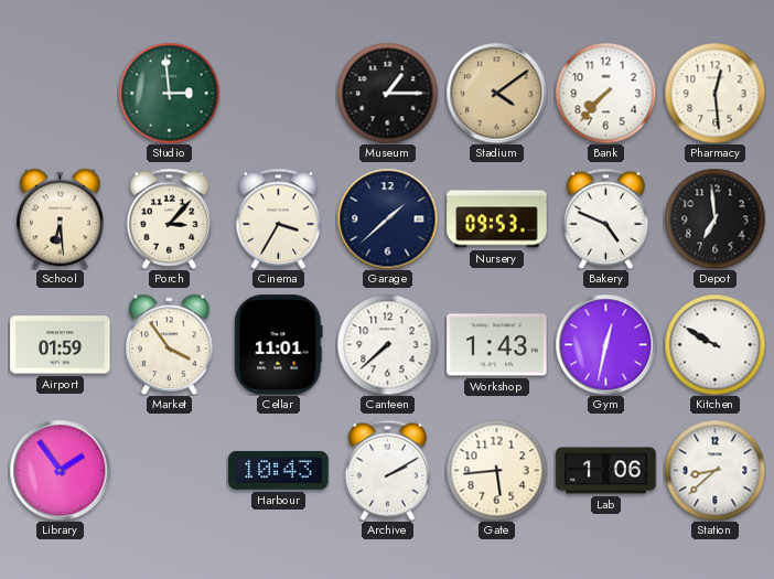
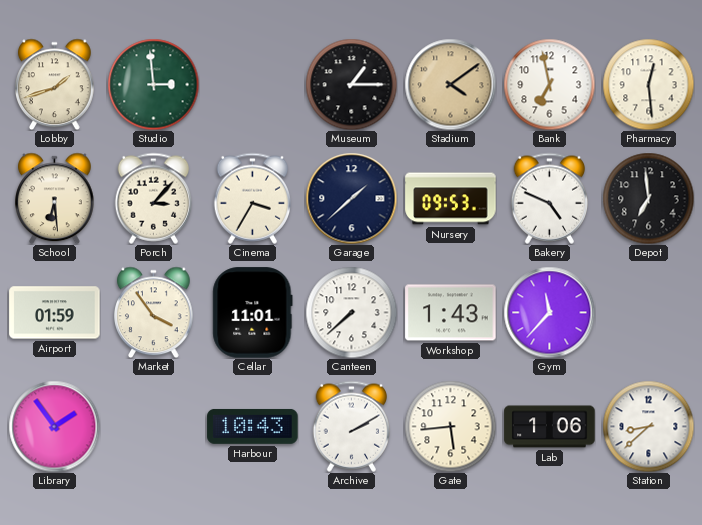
Lobby: none -> 1:42 (55, 84)
Bank: 7:37 -> 6:58 (549, 84)
Gym: 12:32 -> 11:37 (549, 312)
Kitchen: 9:50 -> none (714, 344)
